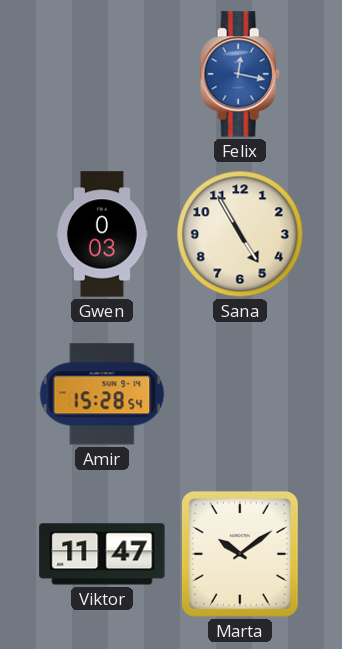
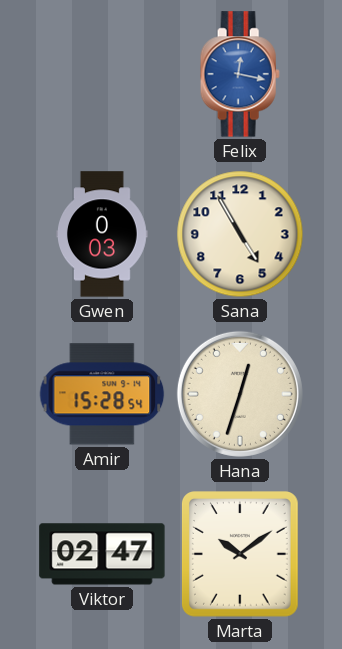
Hana: none -> 12:33 (240, 394)
Viktor: 11:47 -> 02:47 (102, 554)
